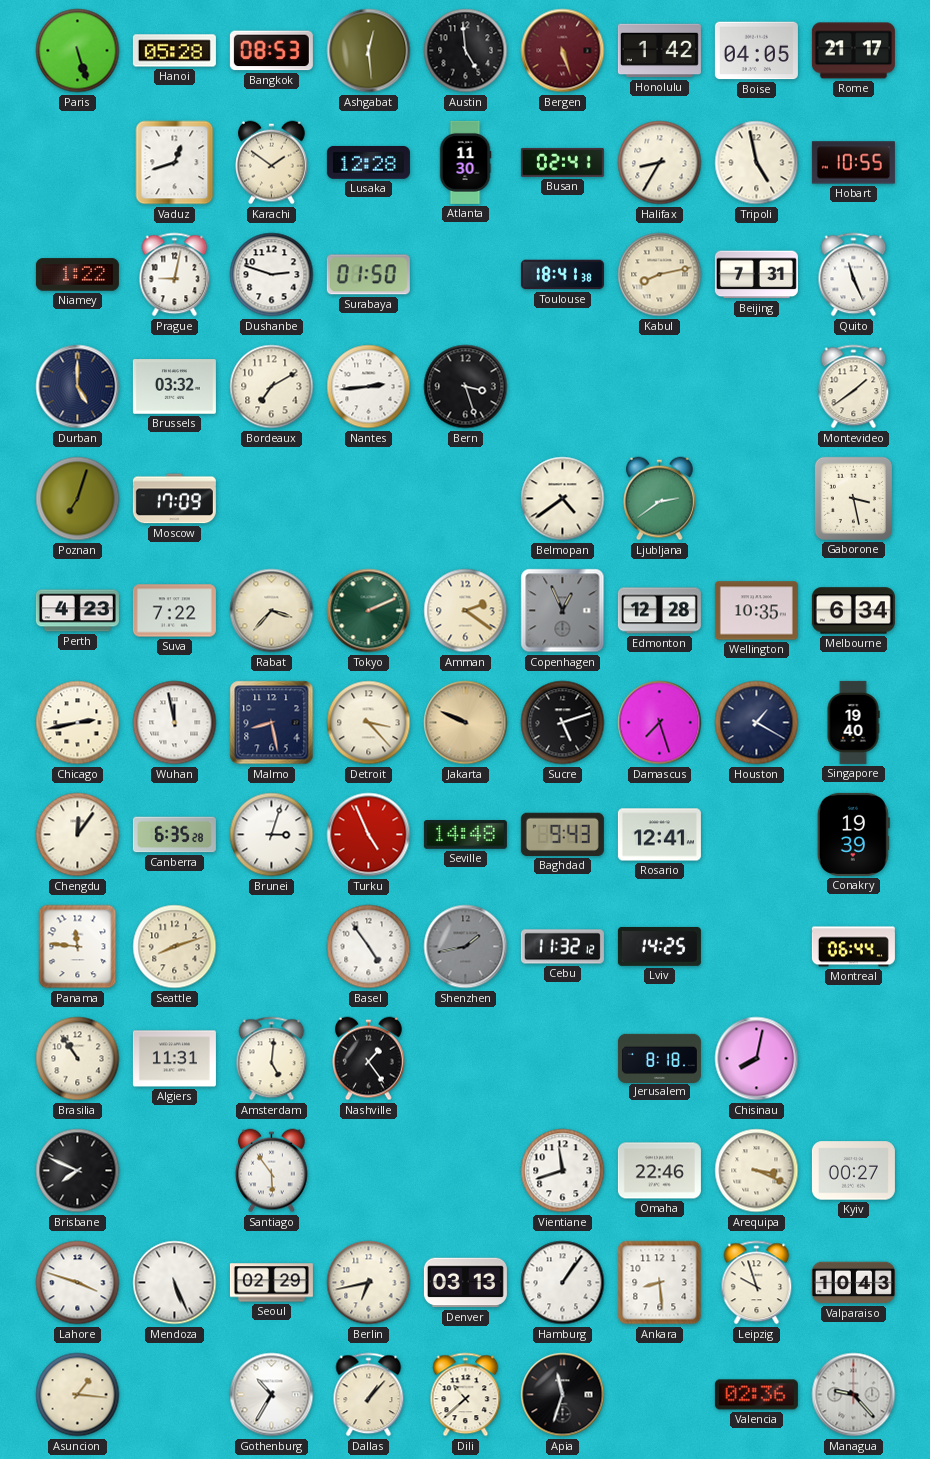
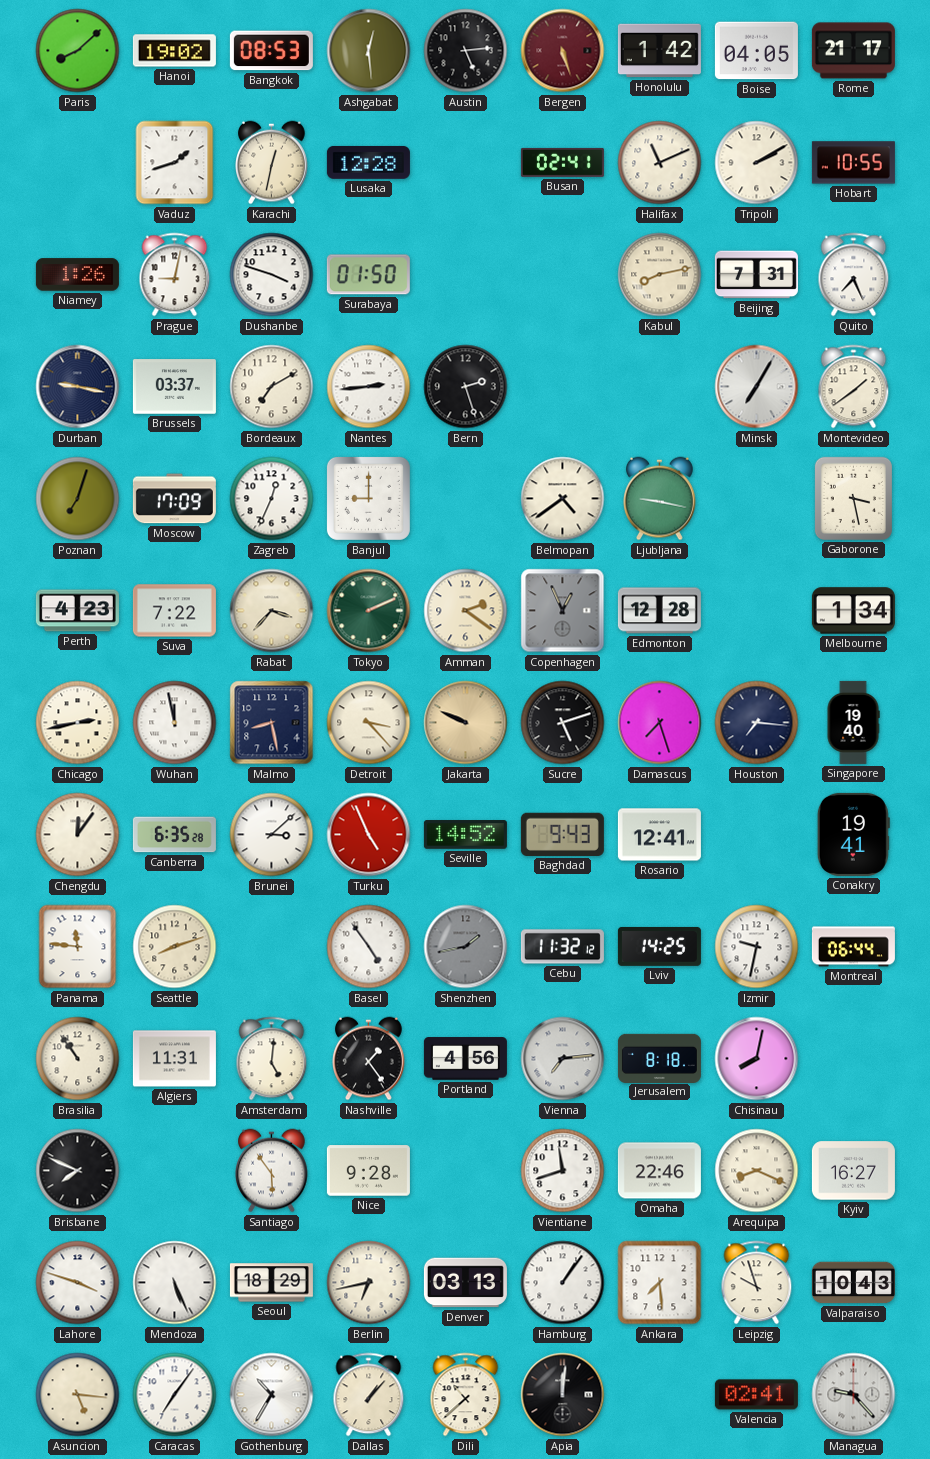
Paris: 5:27 -> 8:08 (78, 51)
Hanoi: 05:28 -> 19:02 (174, 51)
Austin: 4:59 -> 5:14 (466, 51)
Vaduz: 12:42 -> 1:42 (175, 163)
Karachi: 1:51 -> 12:32 (272, 163)
Atlanta: 11:30 -> none (465, 162)
Halifax: 8:35 -> 11:11 (660, 163)
Tripoli: 4:58 -> 2:10 (757, 163)
Niamey: 1:22 -> 1:26 (77, 275)
Dushanbe: 2:48 -> 3:48 (272, 275)
Toulouse: 18:41 -> none (562, 275)
Quito: 11:26 -> 7:26 (854, 275)
Durban: 5:00 -> 9:17 (78, 387)
Brussels: 03:32 -> 03:37 (174, 387)
Bern: 3:27 -> 2:27 (466, 387)
Minsk: none -> 7:05 (757, 387)
Zagreb: none -> 12:34 (272, 499)
Banjul: none -> 9:00 (368, 498)
Ljubljana: 2:39 -> 9:17 (660, 499)
Wellington: 10:35 -> none (756, 611)
Melbourne: 6:34 -> 1:34 (853, 611)
Houston: 1:20 -> 7:16 (757, 723)
Brunei: 3:03 -> 3:08 (272, 835)
Seville: 14:48 -> 14:52 (465, 835)
Conakry: 19:39 -> 19:41 (853, 834)
Izmir: none -> 9:32 (757, 947)
Portland: none -> 4:56 (465, 1059)
Vienna: none -> 7:14 (563, 1059)
Nice: none -> 9:28 (368, 1171)
Arequipa: 3:19 -> 8:19 (757, 1171)
Kyiv: 00:27 -> 16:27 (853, 1171)
Seoul: 02:29 -> 18:29 (271, 1283)
Ankara: 8:29 -> 7:29 (660, 1283)
Asuncion: 1:16 -> 5:16 (78, 1395)
Caracas: none -> 7:06 (175, 1395)
Apia: 11:33 -> 12:01 (563, 1395)
Valencia: 02:36 -> 02:41 (756, 1395)
